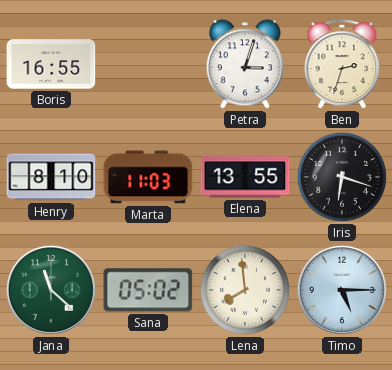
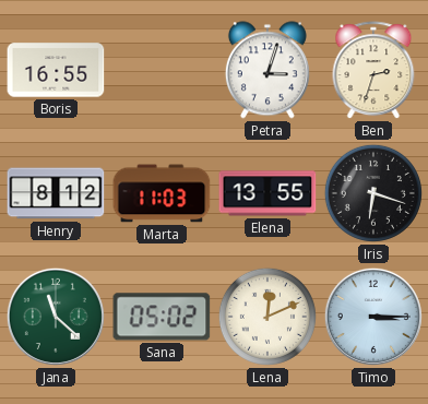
Henry: 8:10 -> 8:12 (56, 193)
Lena: 7:59 -> 12:11 (267, 317)
Timo: 5:15 -> 3:15 (373, 317)
